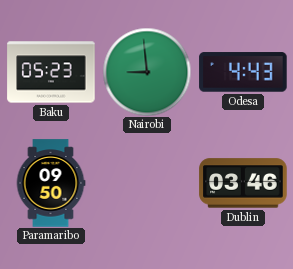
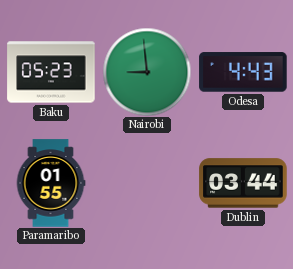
Paramaribo: 09:50 -> 01:55 (51, 183)
Dublin: 03:46 -> 03:44 (243, 183)
